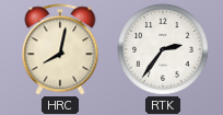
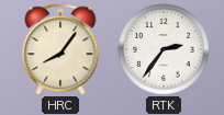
HRC: 8:02 -> 8:06 (60, 49)
